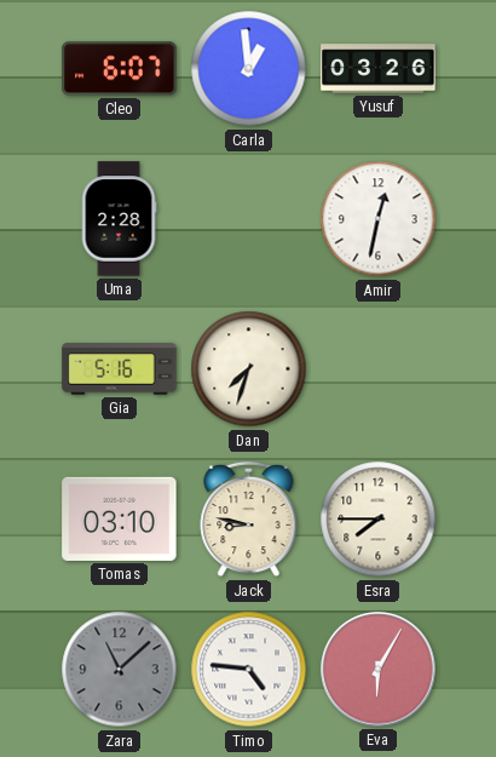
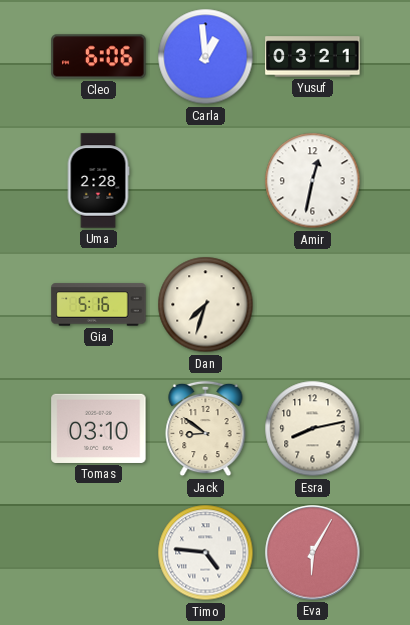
Cleo: 6:07 -> 6:06 (99, 57)
Yusuf: 03:26 -> 03:21 (313, 57)
Jack: 8:47 -> 8:51 (206, 429)
Esra: 7:45 -> 8:13 (313, 429)
Zara: 11:08 -> none (120, 670)
